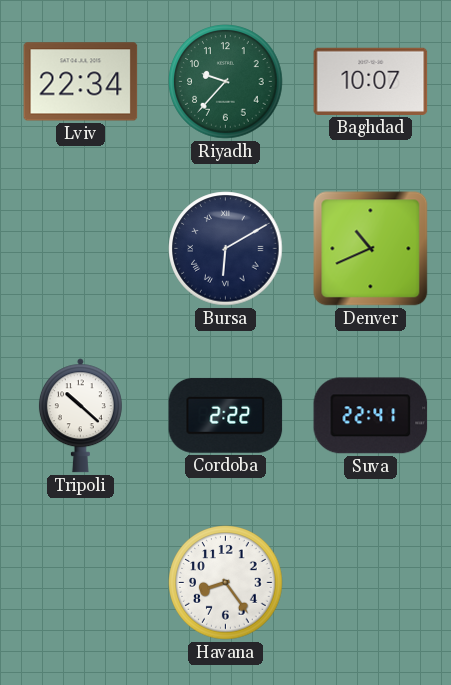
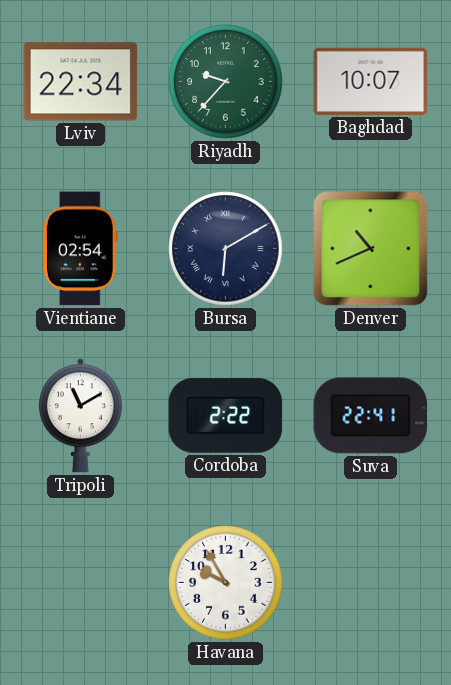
Vientiane: none -> 02:54 (80, 249)
Tripoli: 10:22 -> 11:10 (80, 416)
Havana: 8:24 -> 9:55 (226, 583)
